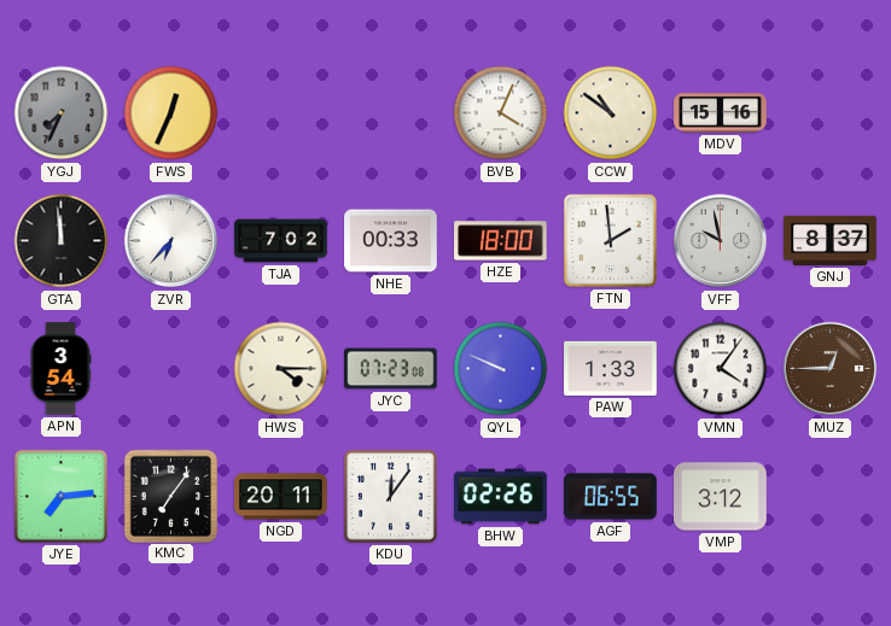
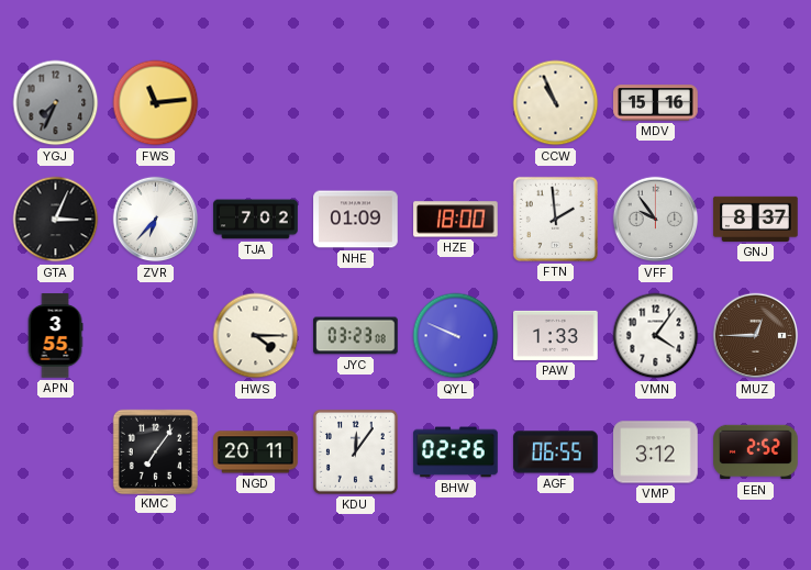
FWS: 12:34 -> 11:14 (156, 103)
BVB: 4:04 -> none (501, 113)
CCW: 10:51 -> 10:56 (556, 103)
GTA: 11:59 -> 3:04 (56, 220)
NHE: 00:33 -> 01:09 (356, 220)
VFF: 9:58 -> 9:54 (656, 220)
APN: 3:54 -> 3:55 (55, 336)
JYC: 07:23 -> 03:23 (356, 336)
JYE: 7:14 -> none (60, 496)
EEN: none -> 2:52 (756, 452)
